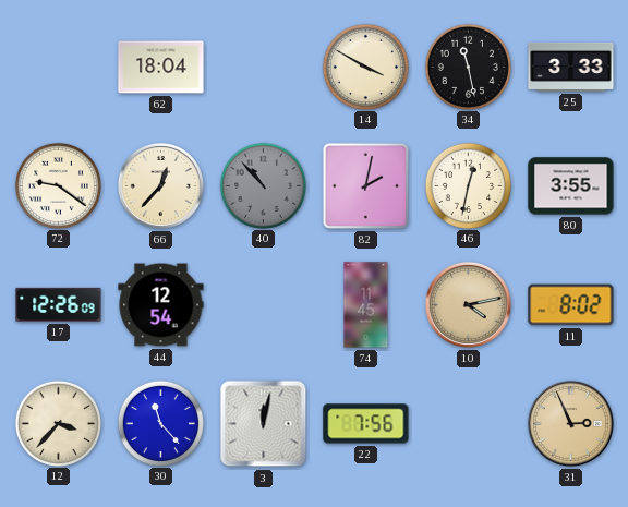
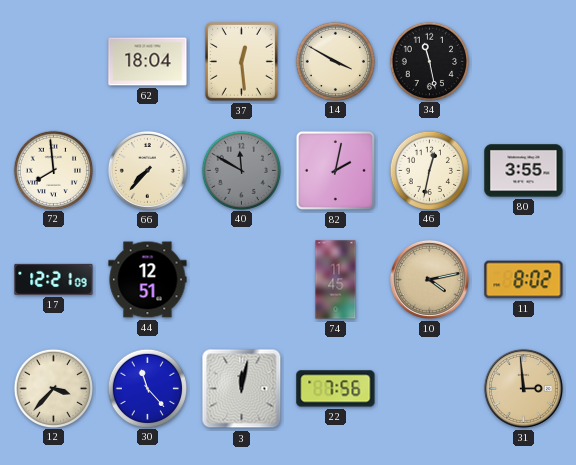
37: none -> 12:29 (241, 61)
25: 3:33 -> none (571, 67)
72: 9:21 -> 7:59 (53, 170)
66: 12:37 -> 7:37 (147, 170)
40: 10:53 -> 11:50 (241, 170)
17: 12:26 -> 12:21 (54, 279)
44: 12:54 -> 12:51 (148, 280)
31: 2:56 -> 2:59 (523, 388)
